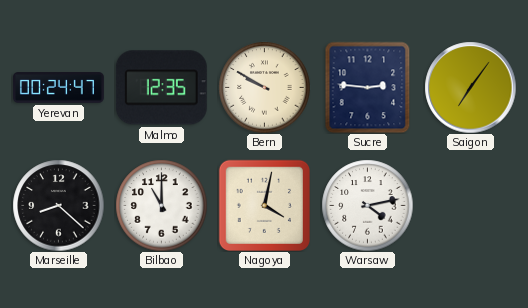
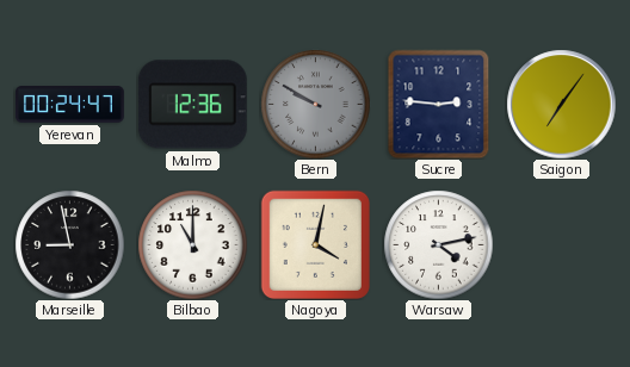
Malmo: 12:35 -> 12:36 (192, 105)
Bern dial: cream -> grey (315, 104)
Marseille: 8:22 -> 8:58 (69, 244)
